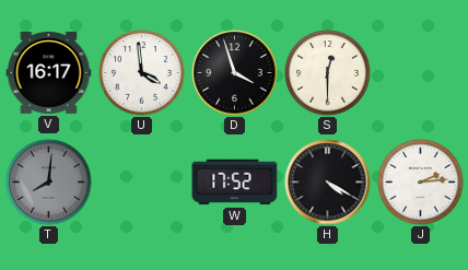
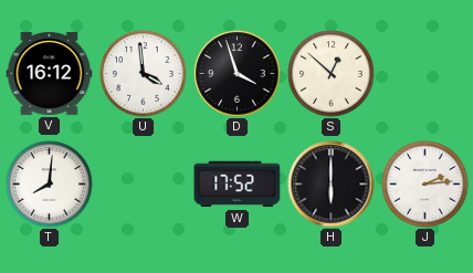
V: 16:17 -> 16:12 (50, 73)
S: 12:30 -> 12:52 (332, 74)
T dial: grey -> white (50, 185)
H: 4:20 -> 6:00 (332, 185)
